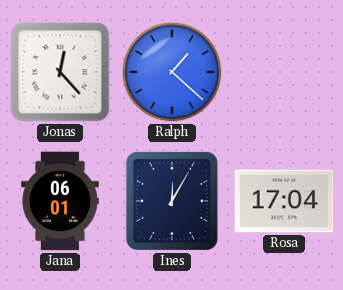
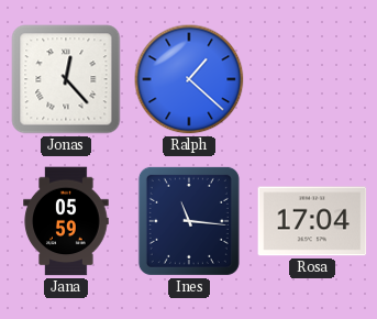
Jana: 06:01 -> 05:59 (66, 221)
Ines: 12:05 -> 11:16 (189, 221)
